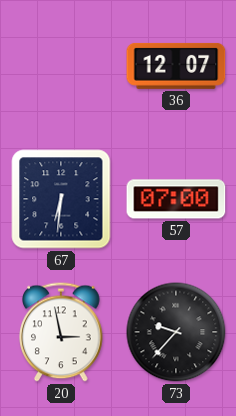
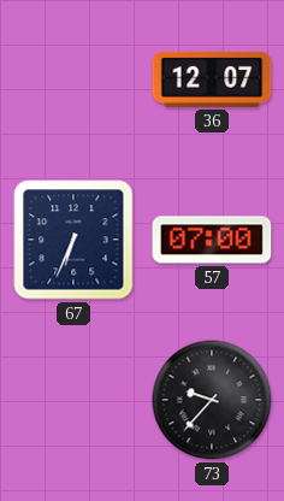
67: 6:31 -> 6:34 (73, 240)
20: 2:58 -> none (61, 332)
